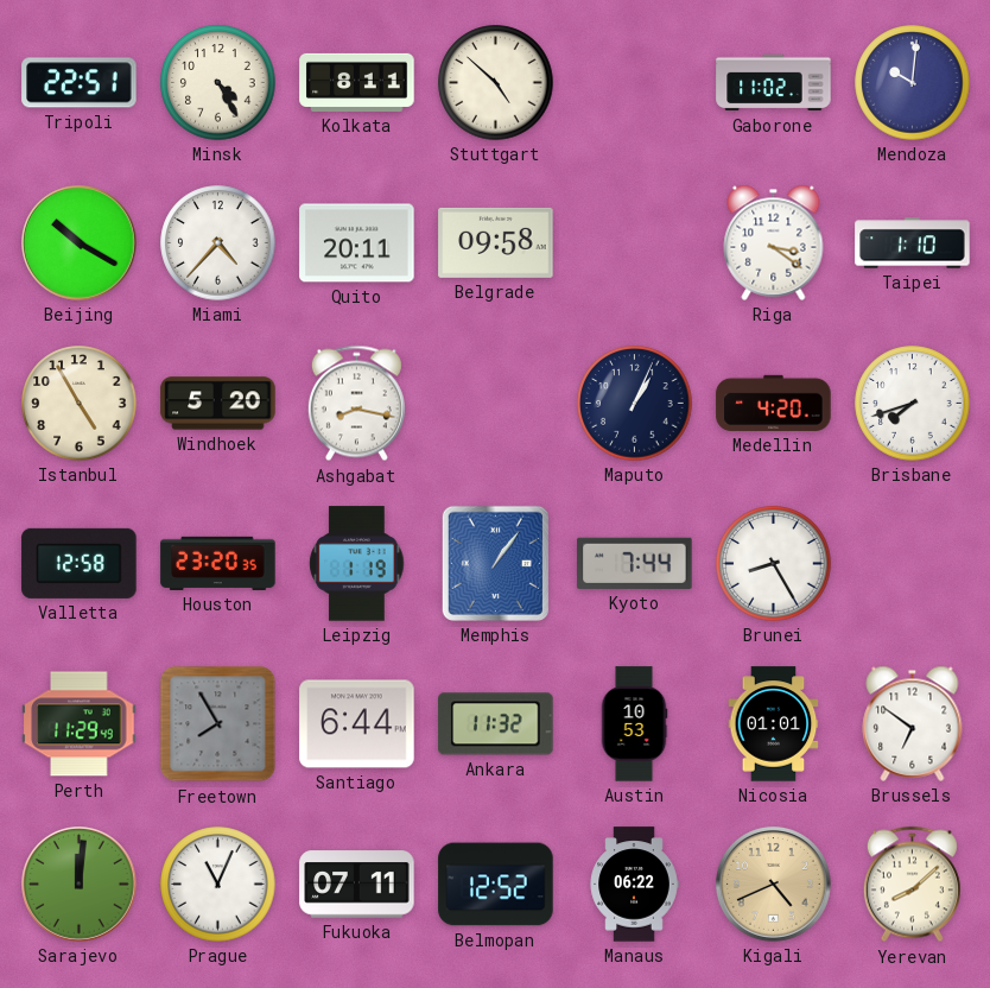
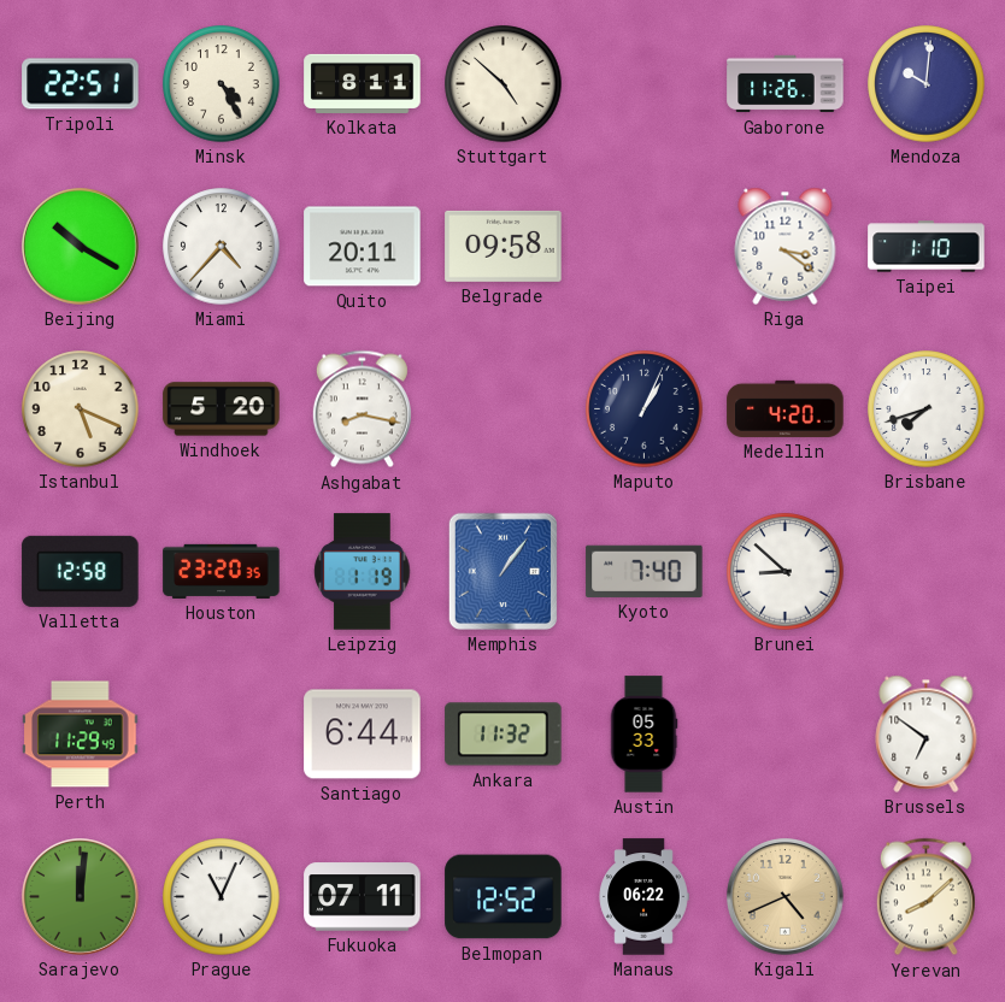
Gaborone: 11:02 -> 11:26 (786, 84)
Istanbul: 4:55 -> 5:19 (81, 409)
Kyoto: 7:44 -> 7:40 (645, 571)
Brunei: 8:25 -> 8:52 (786, 572)
Freetown: 7:55 -> none (218, 724)
Austin: 10:53 -> 05:33 (643, 735)
Nicosia: 01:01 -> none (774, 724)
